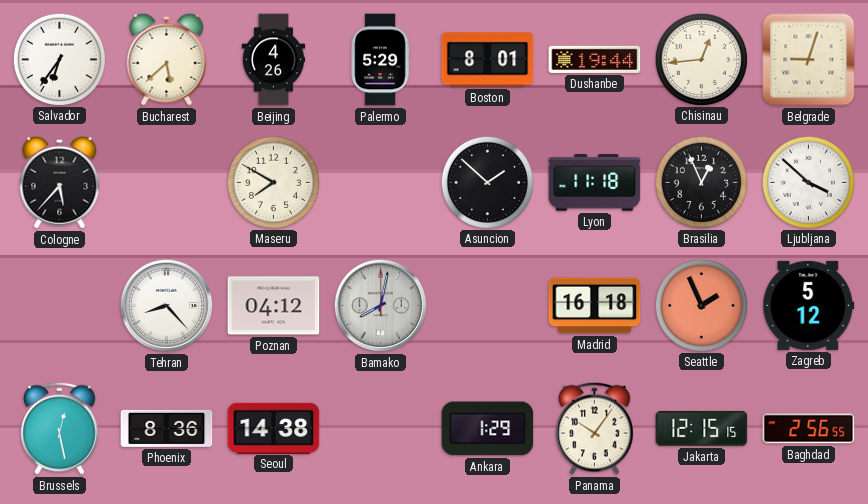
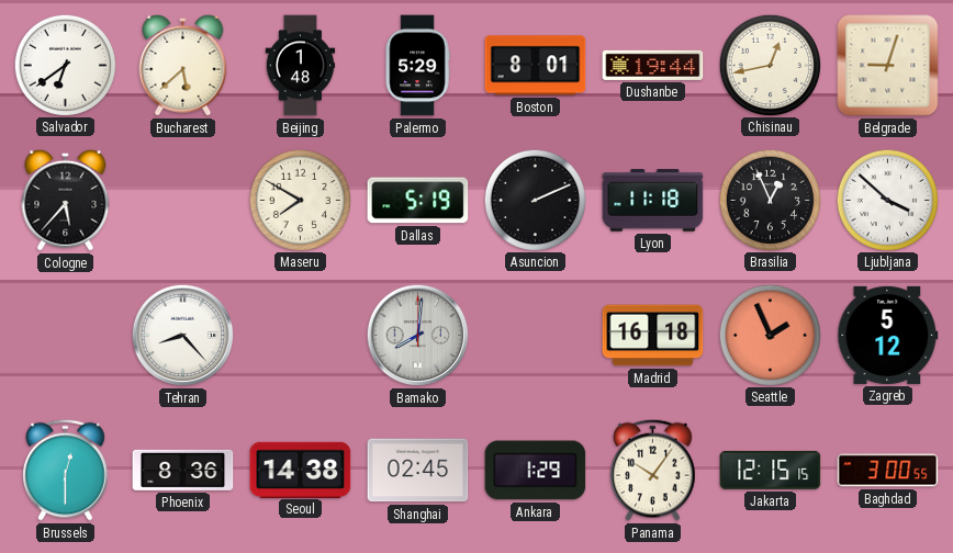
Salvador: 6:36 -> 6:39 (65, 65)
Beijing: 4:26 -> 1:48 (301, 66)
Chisinau: 12:44 -> 12:43 (770, 65)
Dallas: none -> 5:19 (418, 201)
Asuncion: 1:52 -> 2:11 (535, 200)
Poznan: 04:12 -> none (274, 306)
Bamako: 8:02 -> 8:01 (418, 336)
Brussels: 12:28 -> 12:30 (66, 470)
Shanghai: none -> 02:45 (418, 471)
Baghdad: 2:56 -> 3:00 (888, 471)
